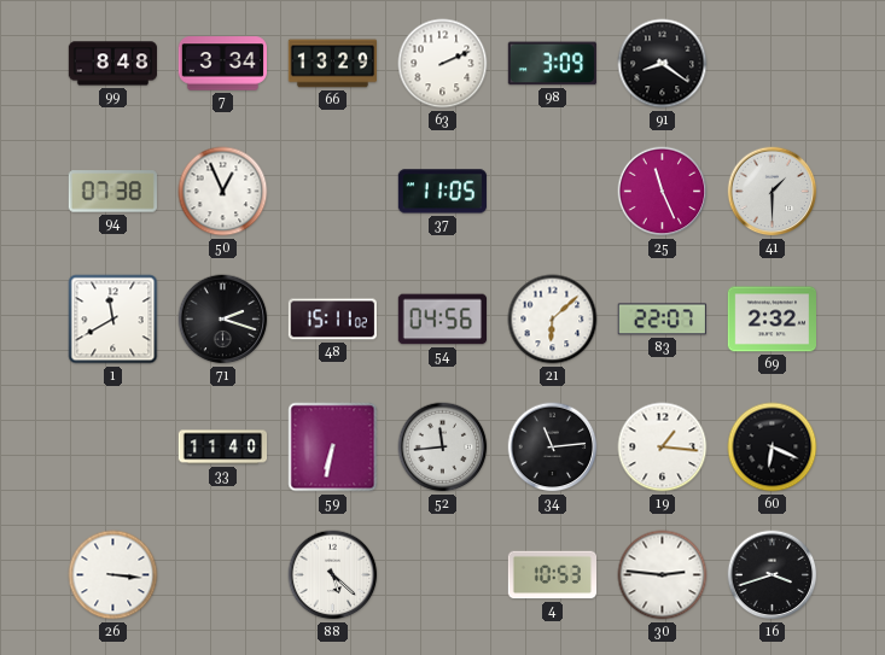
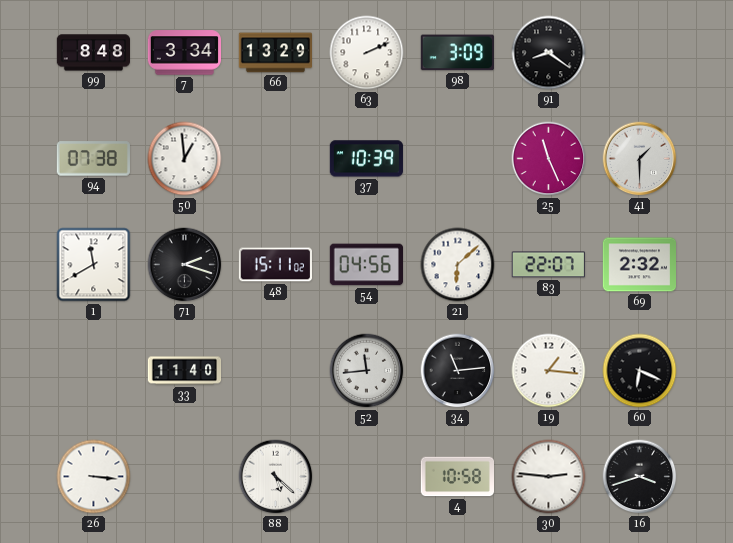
50: 12:56 -> 12:59 (185, 159)
37: 11:05 -> 10:39 (366, 159)
59: 6:32 -> none (333, 448)
4: 10:53 -> 10:58 (457, 477)
